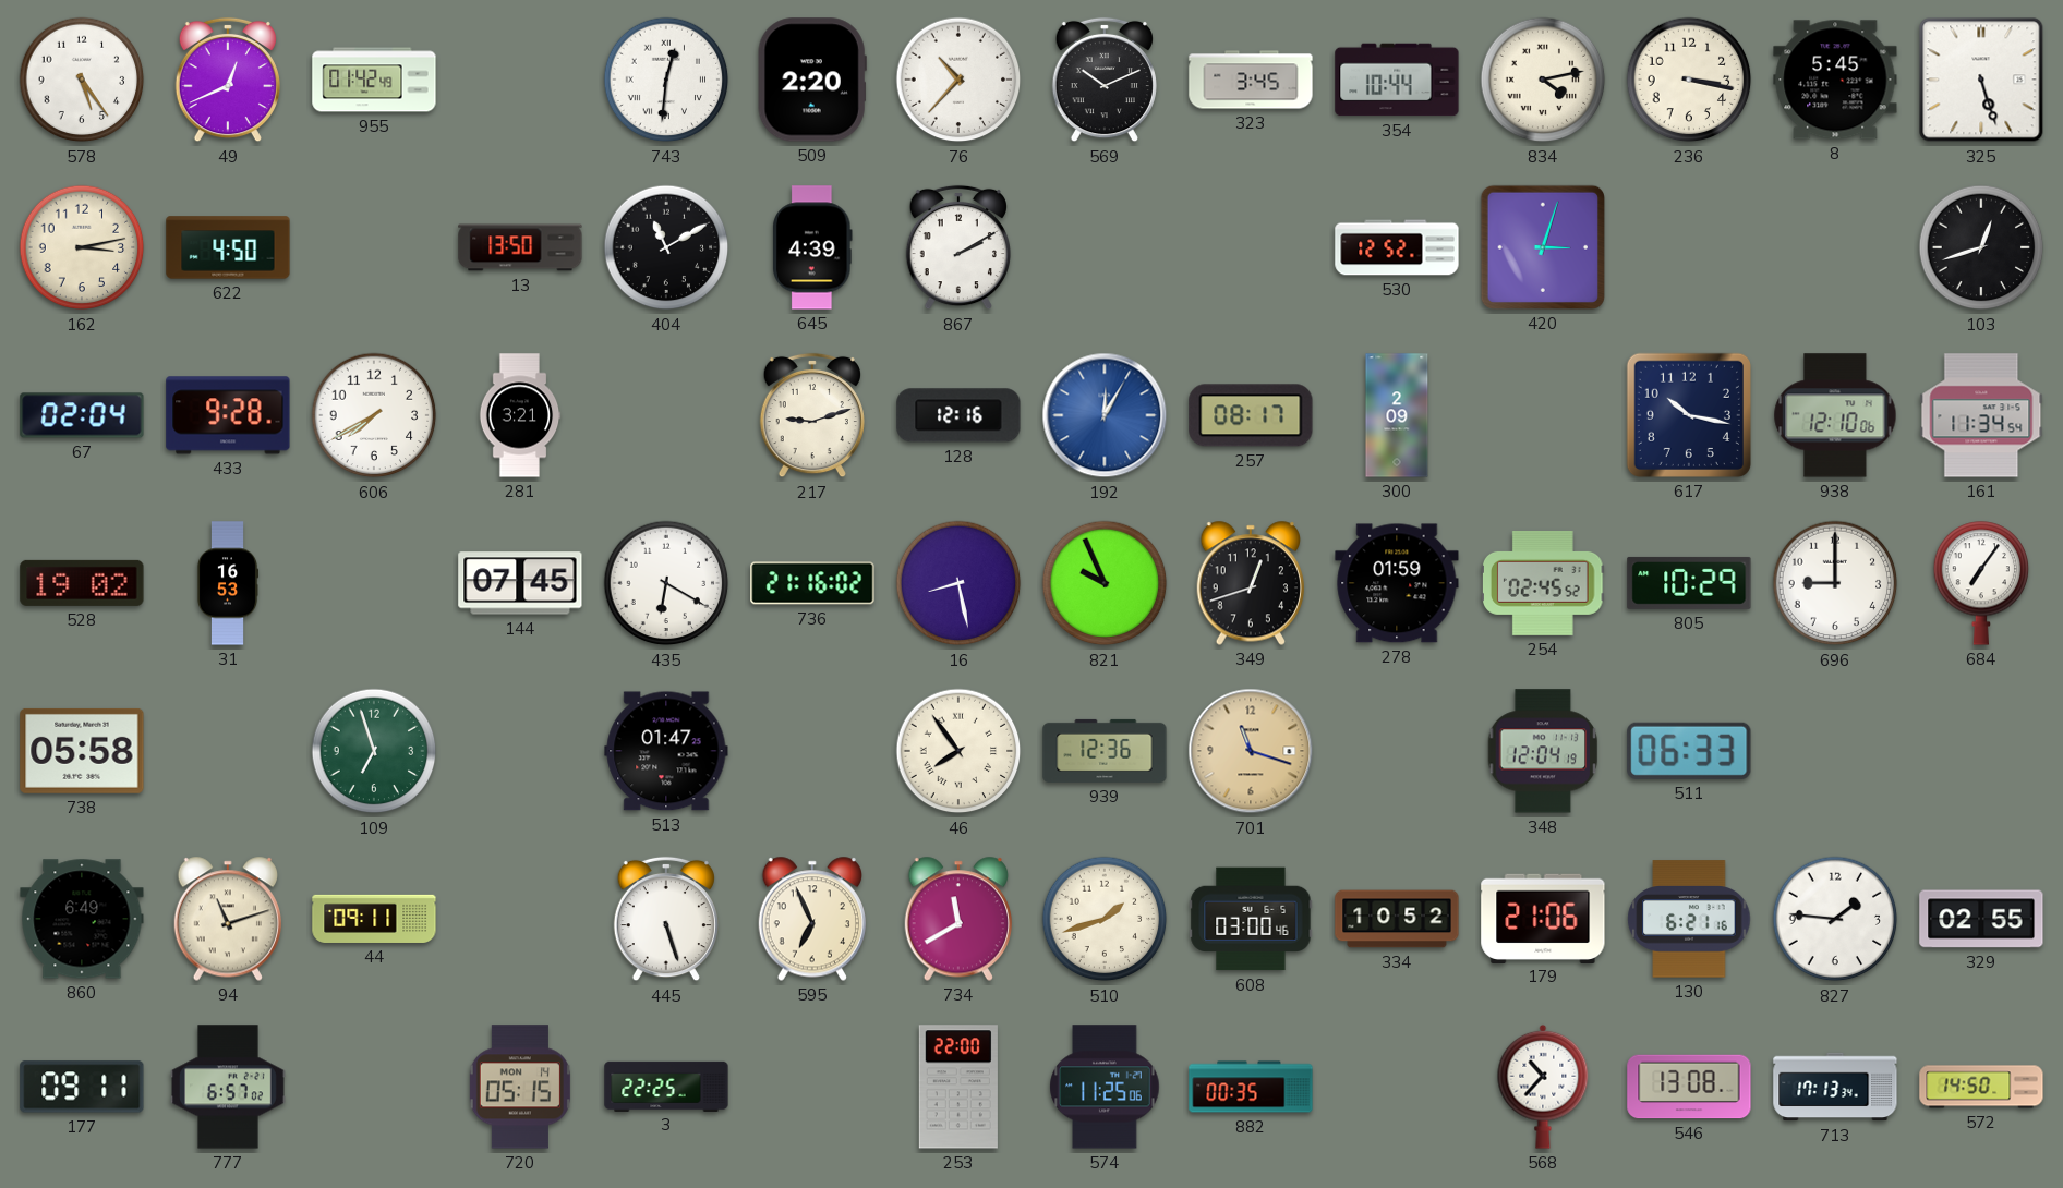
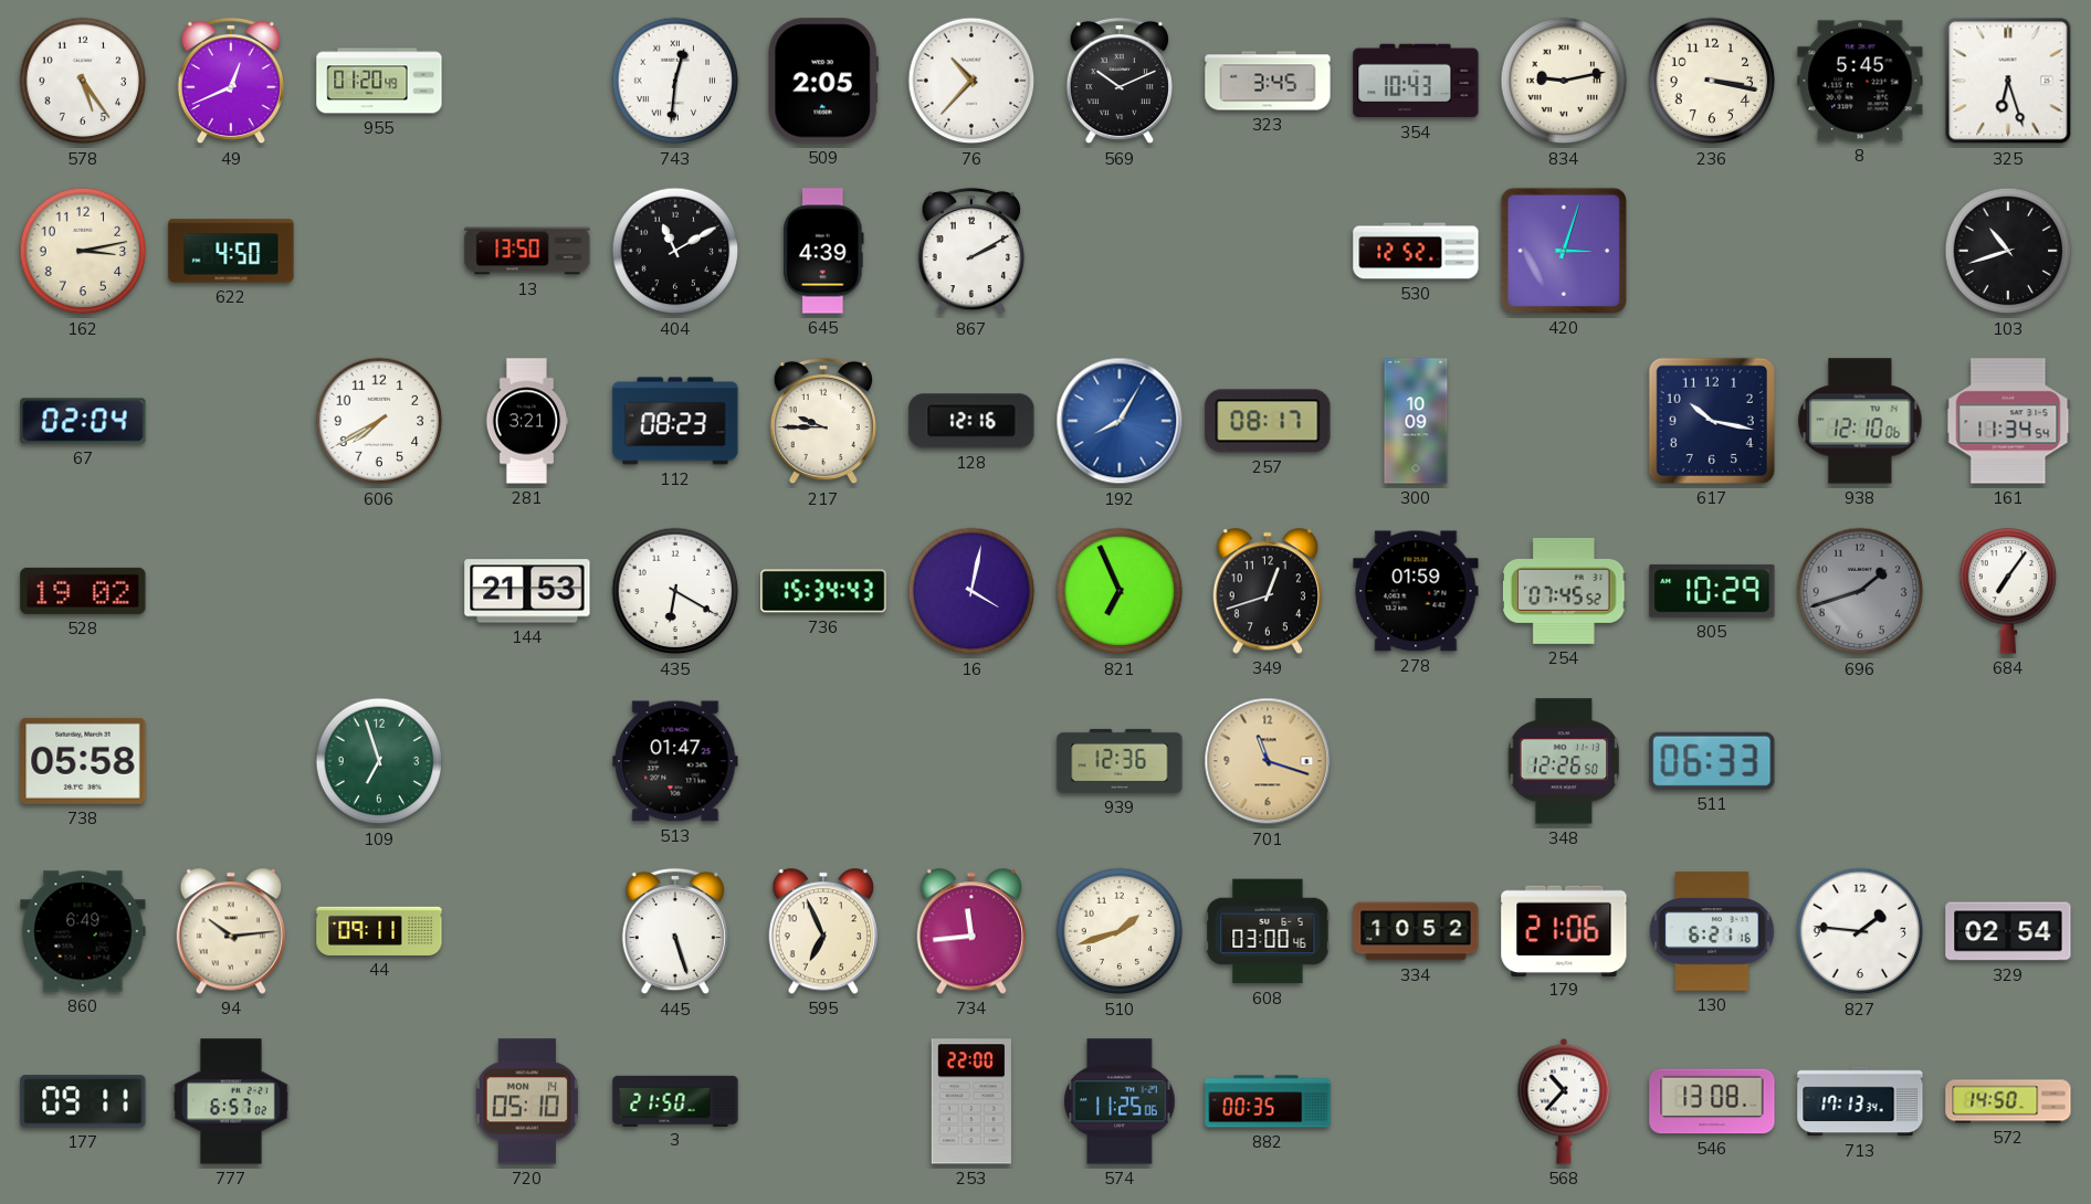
955: 01:42 -> 01:20 (379, 81)
509: 2:20 -> 2:05 (823, 81)
354: 10:44 -> 10:43 (1416, 81)
834: 4:13 -> 9:13 (1564, 81)
325: 5:27 -> 6:27 (2008, 81)
103: 12:42 -> 10:42 (2008, 251)
433: 9:28 -> none (228, 415)
112: none -> 08:23 (675, 421)
217: 9:12 -> 9:45 (823, 421)
192: 12:05 -> 8:05 (1120, 421)
300: 2:09 -> 10:09 (1416, 421)
31: 16:53 -> none (228, 583)
144: 07:45 -> 21:53 (527, 591)
736: 21:16 -> 15:34 (823, 591)
16: 8:28 -> 4:02 (971, 591)
821: 9:56 -> 6:56 (1120, 591)
254: 02:45 -> 07:45 (1564, 591)
696: 9:00 -> 1:42 (1860, 591)
696 dial: white -> grey (1860, 591)
46: 7:54 -> none (958, 751)
348: 12:04 -> 12:26 (1564, 761)
94: 11:12 -> 10:14 (230, 931)
734: 11:40 -> 11:44 (970, 931)
329: 02:55 -> 02:54 (2008, 931)
720: 05:15 -> 05:10 (527, 1101)
3: 22:25 -> 21:50 (675, 1100)
